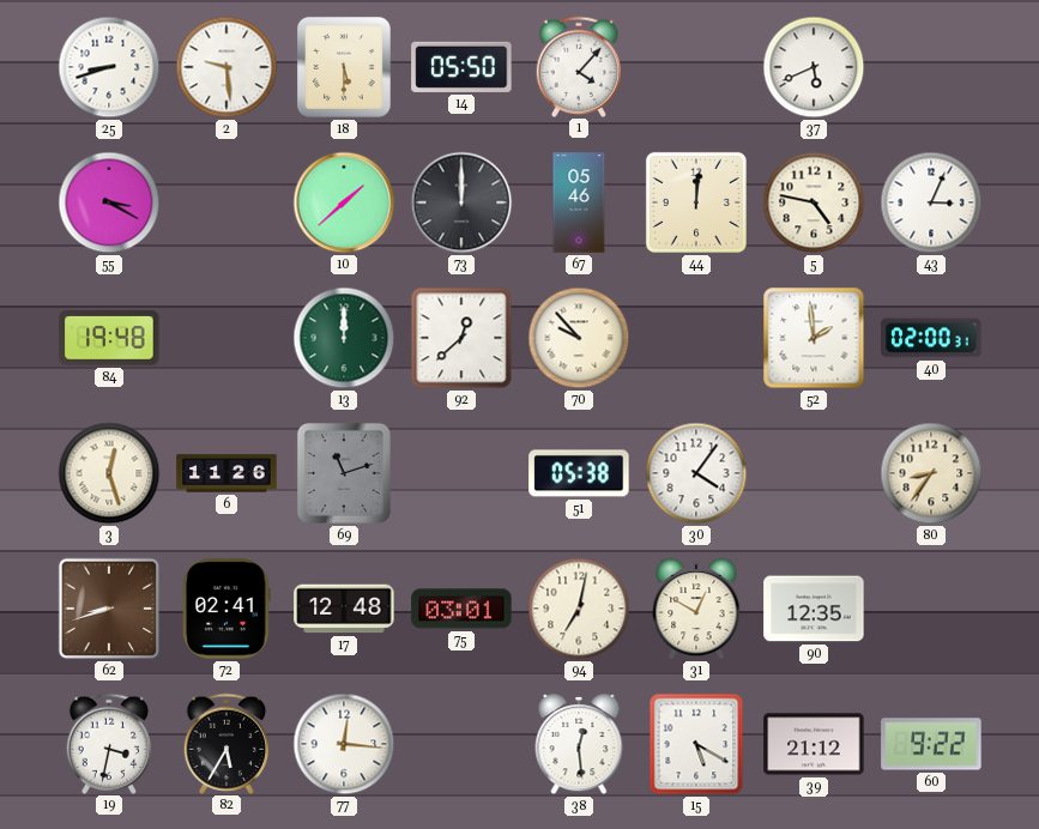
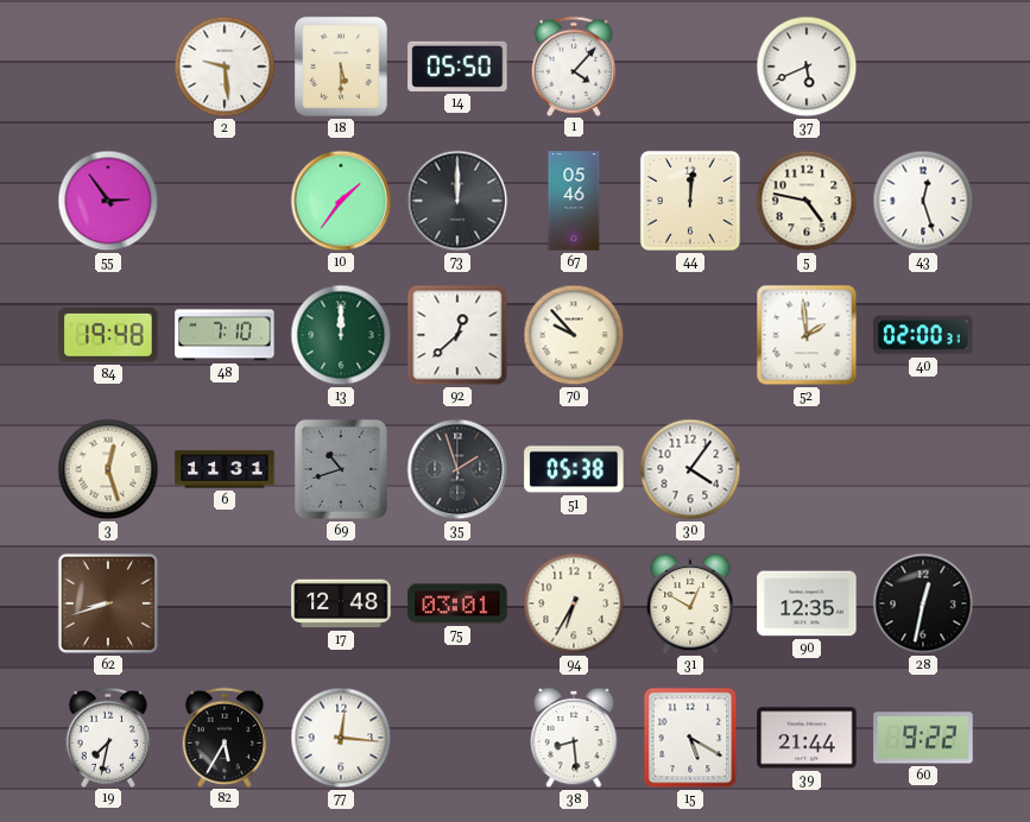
25: 8:42 -> none (109, 67)
55: 3:20 -> 2:54 (108, 201)
10: 1:38 -> 1:36 (341, 201)
43: 3:04 -> 12:27 (923, 201)
48: none -> 7:10 (225, 335)
6: 11:26 -> 11:31 (225, 469)
69: 11:12 -> 10:42 (341, 469)
35: none -> 1:57 (457, 469)
80: 8:36 -> none (931, 473)
72: 02:41 -> none (228, 609)
94: 7:02 -> 6:35 (574, 603)
28: none -> 12:32 (923, 603)
19: 3:32 -> 7:32 (108, 736)
38: 12:29 -> 8:29 (574, 738)
39: 21:12 -> 21:44 (807, 738)
